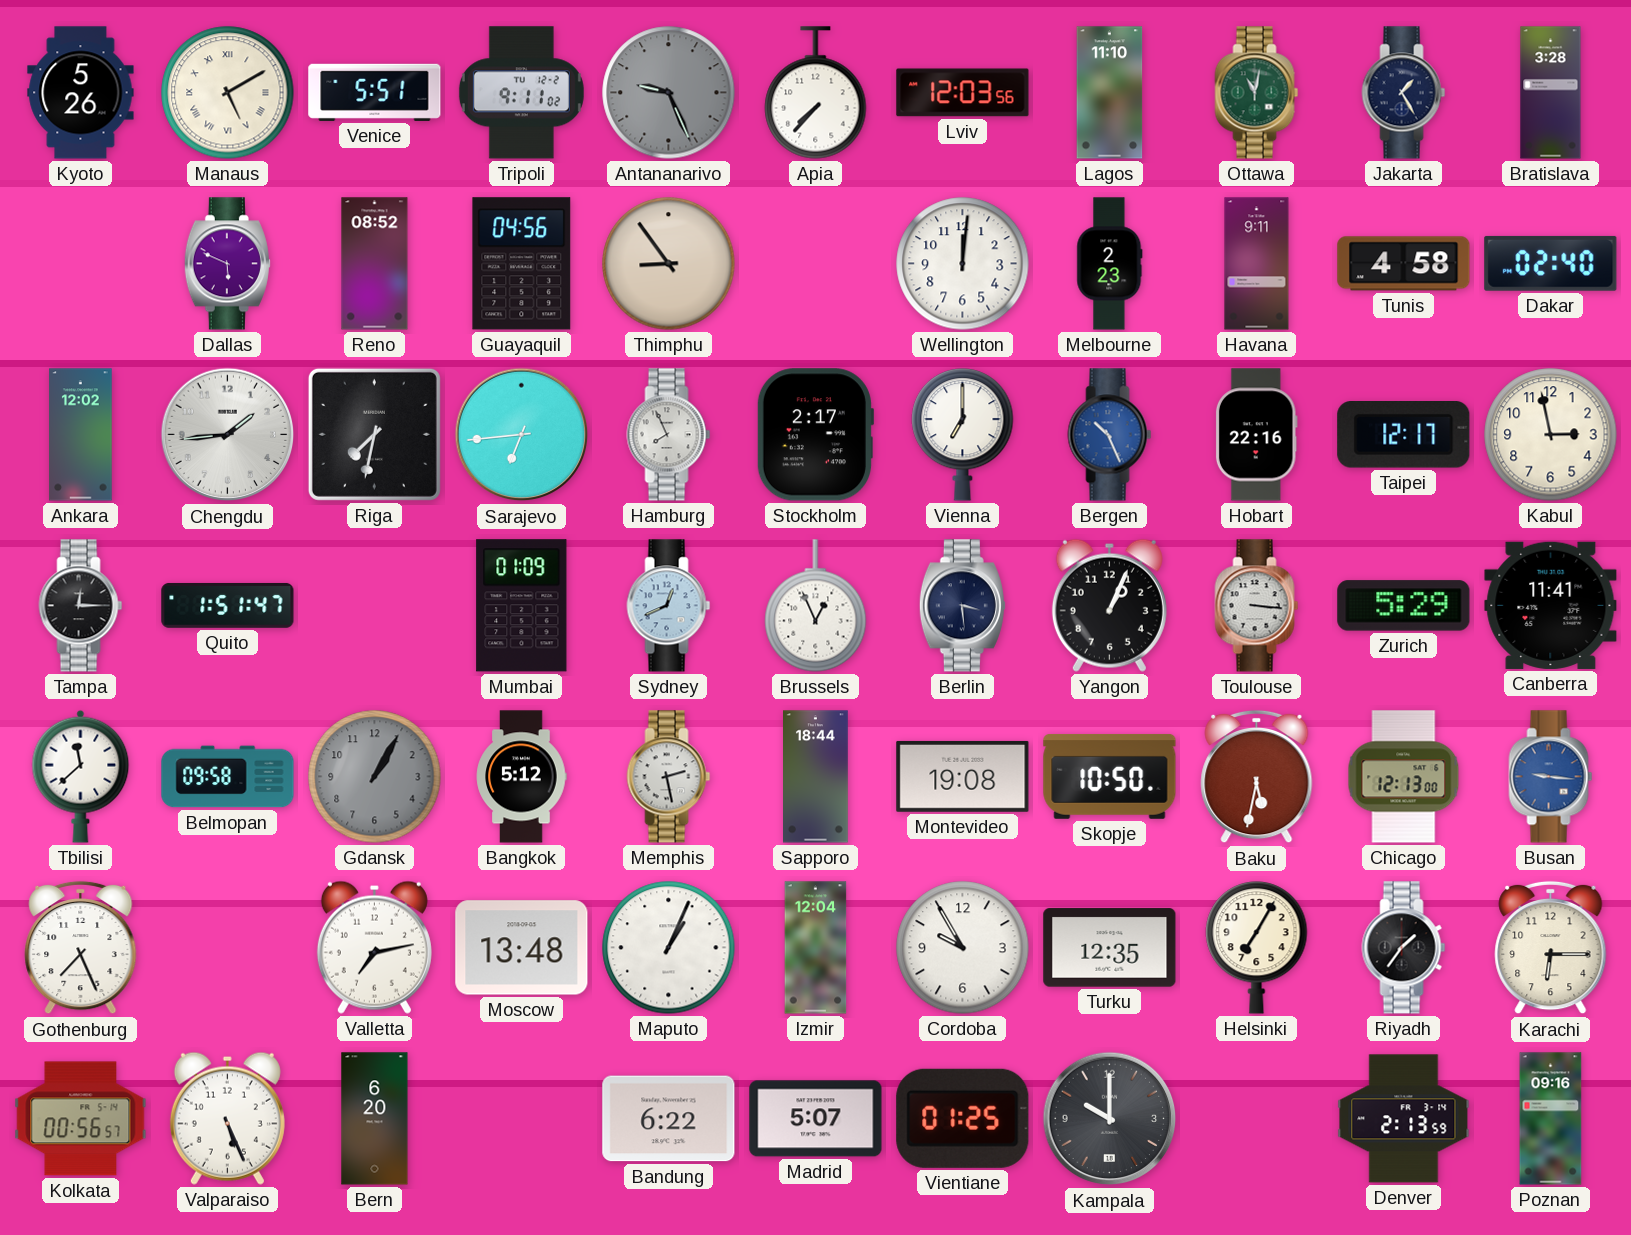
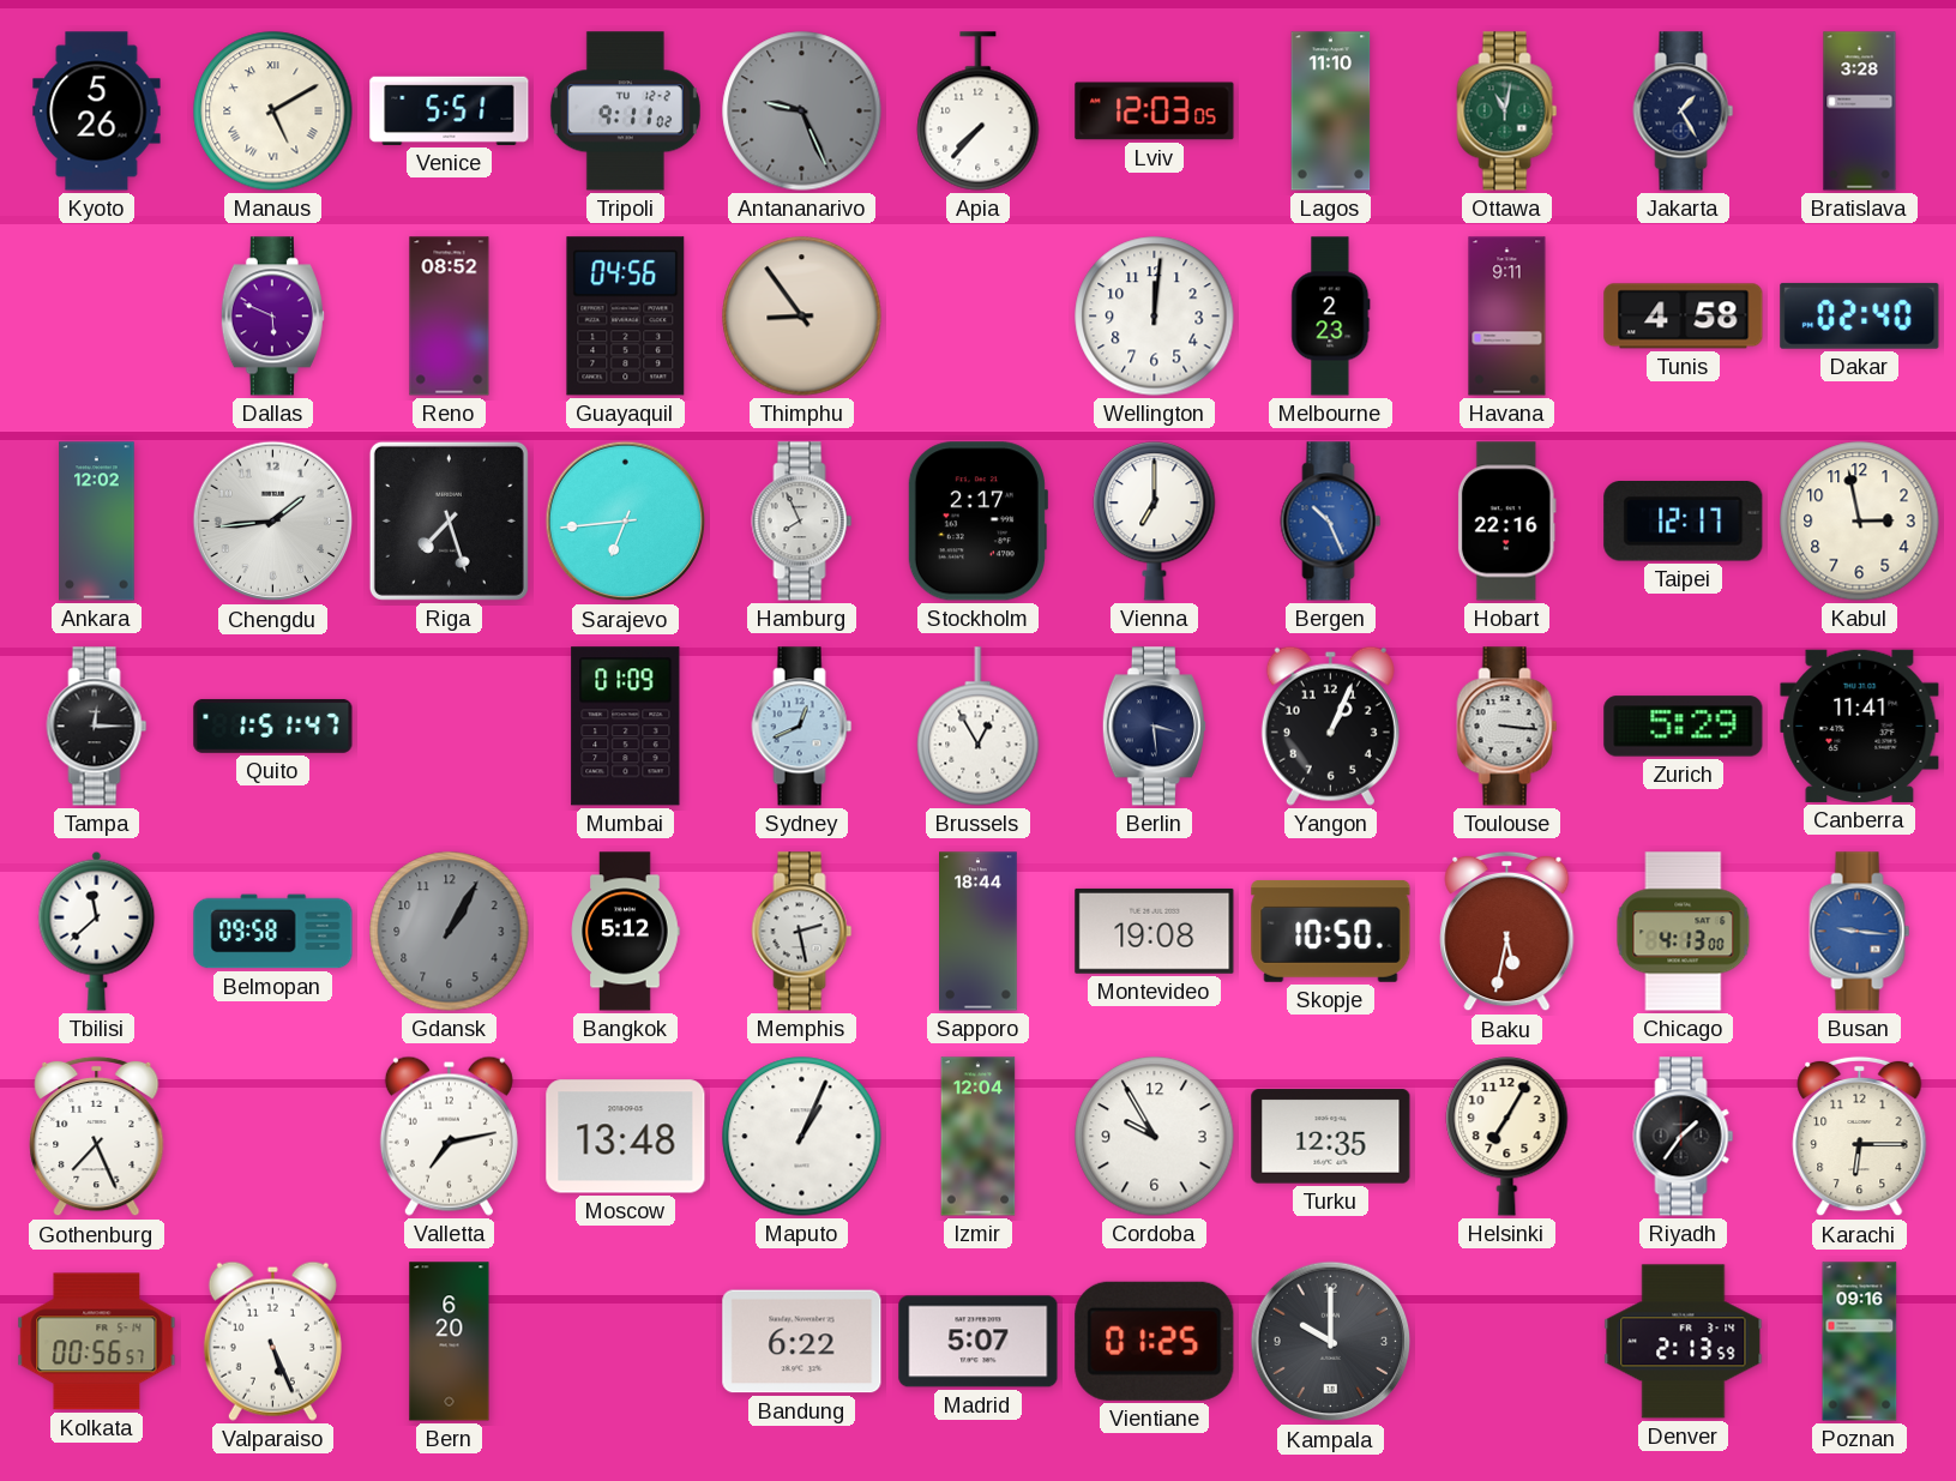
Lviv: 12:03:56 -> 12:03:05 (1155, 112)
Riga: 7:32 -> 7:27 (449, 520)
Brussels: 12:56 -> 12:55 (979, 727)
Chicago: 12:13 -> 4:13 (1684, 932)
